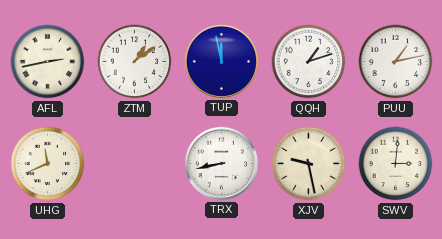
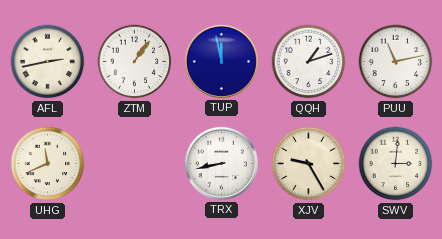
ZTM: 1:09 -> 1:06 (135, 62)
PUU: 1:13 -> 11:13 (396, 62)
XJV: 9:28 -> 9:25 (309, 164)
